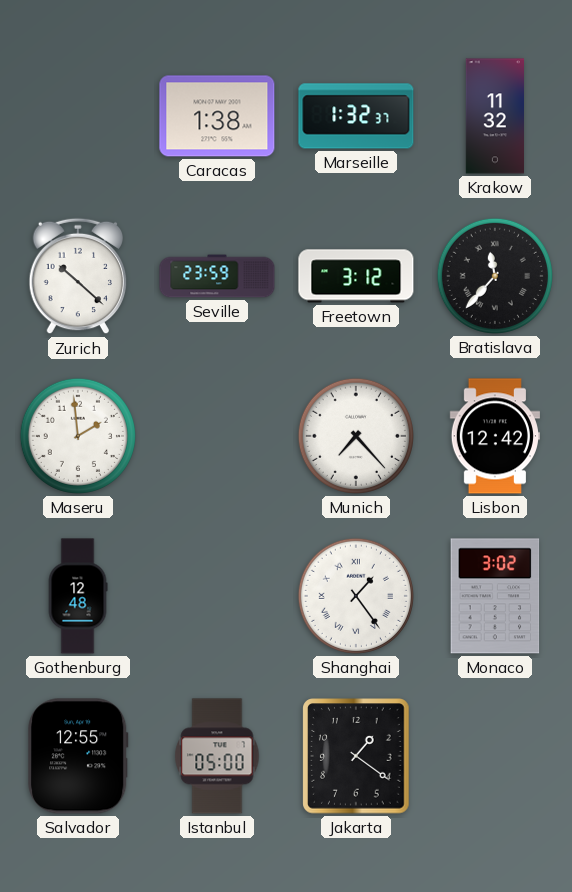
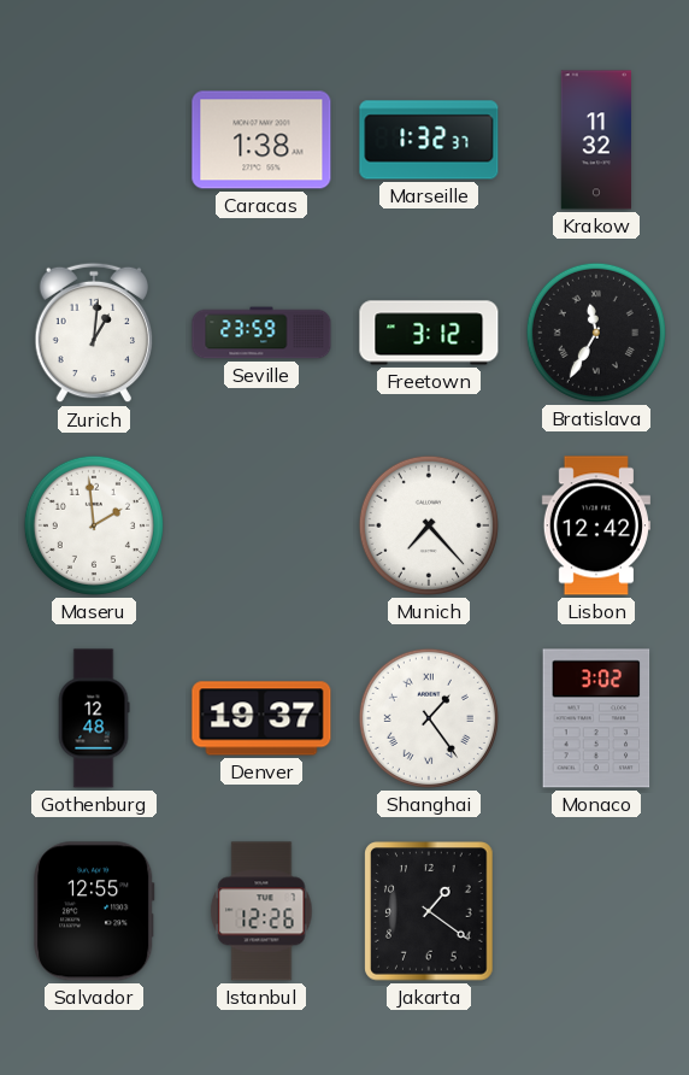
Zurich: 10:22 -> 1:01 (94, 333)
Bratislava: 11:37 -> 11:35 (596, 333)
Denver: none -> 19:37 (261, 718)
Istanbul: 05:00 -> 12:26 (261, 911)
